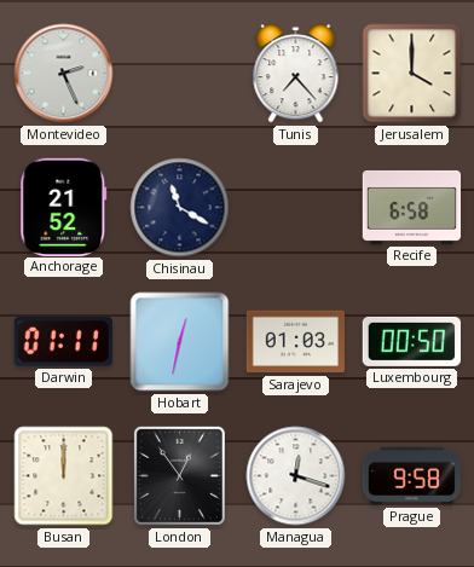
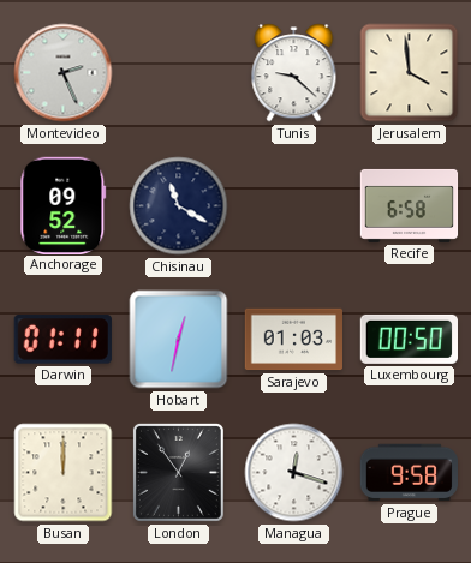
Tunis: 7:23 -> 9:22 (294, 73)
Jerusalem: 4:00 -> 3:59 (410, 73)
Anchorage: 21:52 -> 09:52 (64, 205)
